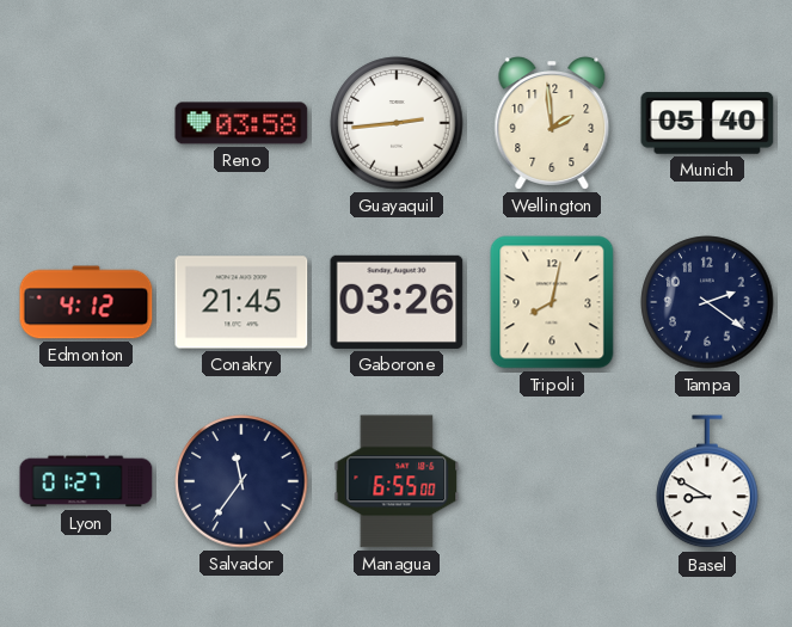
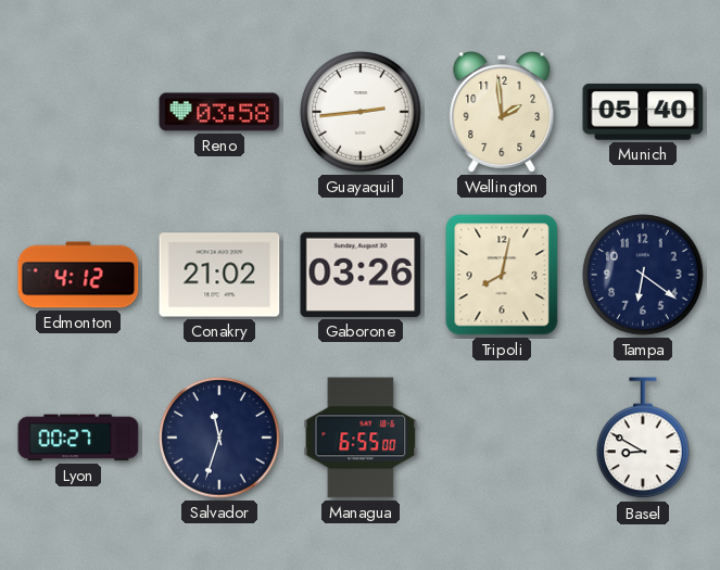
Conakry: 21:45 -> 21:02 (219, 275)
Tampa: 2:21 -> 6:21 (643, 275)
Lyon: 01:27 -> 00:27 (78, 438)
Salvador: 11:36 -> 11:33 (219, 438)
